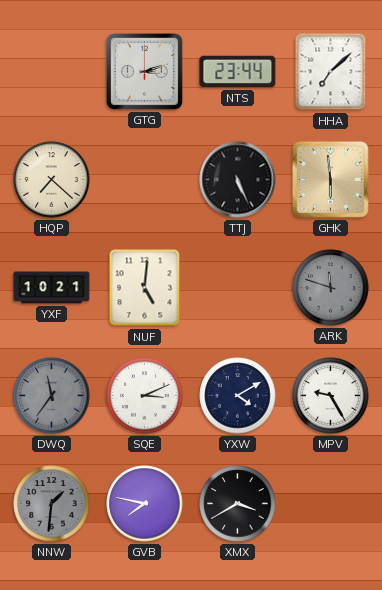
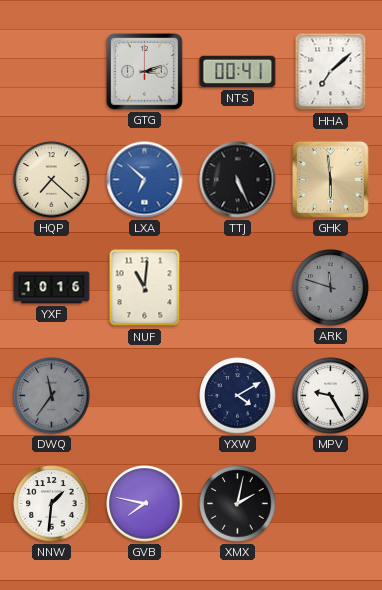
NTS: 23:44 -> 00:41 (238, 72)
LXA: none -> 6:52 (145, 180)
YXF: 10:21 -> 10:16 (52, 288)
NUF: 5:01 -> 11:01 (145, 288)
SQE: 3:11 -> none (145, 396)
NNW dial: grey -> white (52, 504)
XMX: 3:40 -> 2:02 (238, 504)
